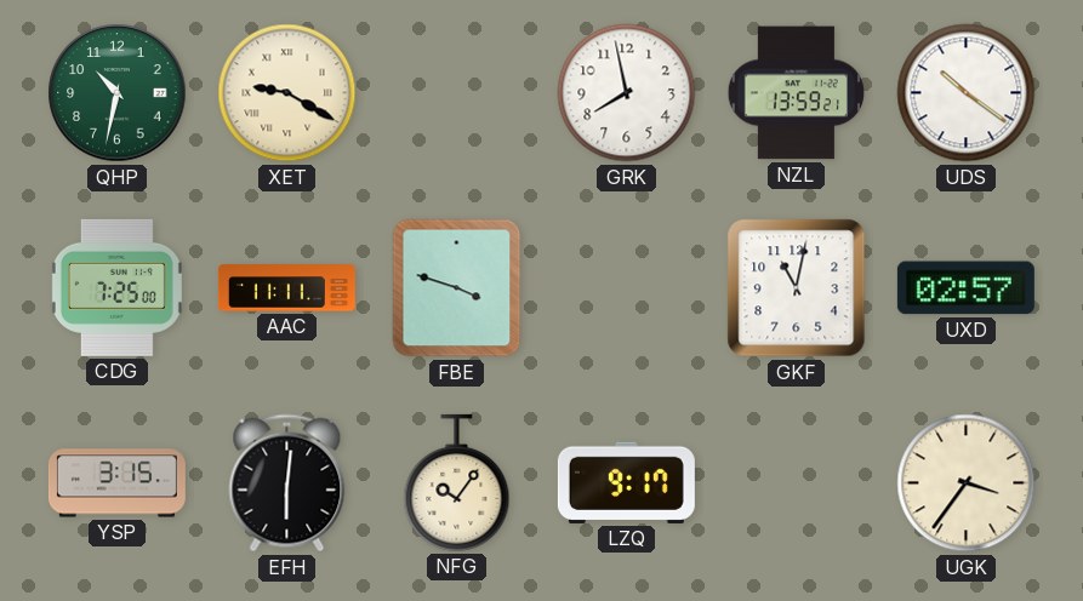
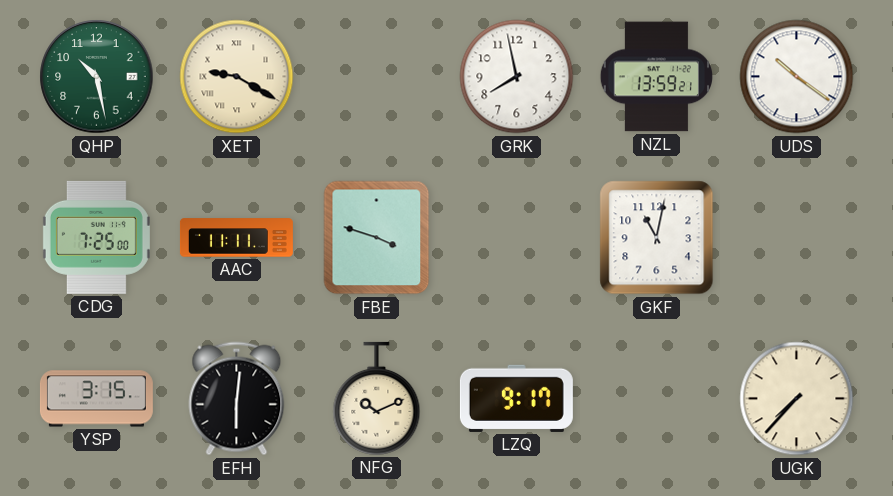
QHP: 10:32 -> 10:28 (97, 77)
UXD: 02:57 -> none (965, 288)
NFG: 10:06 -> 10:11 (377, 398)
UGK: 3:36 -> 7:37 (797, 399)
